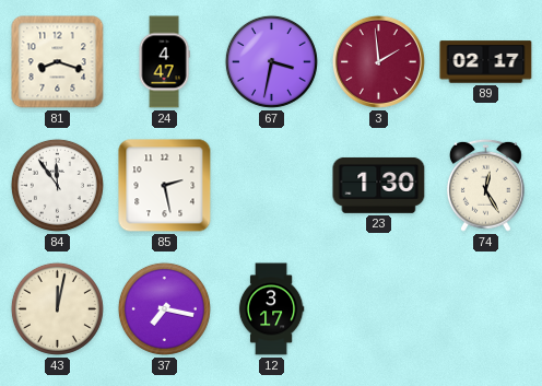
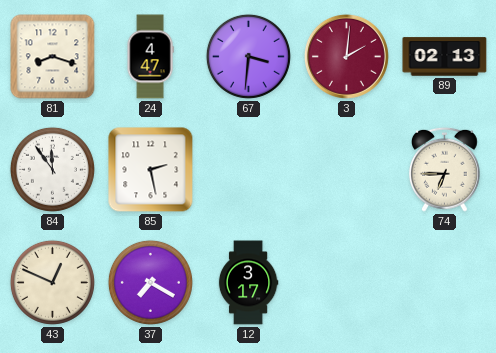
67: 3:32 -> 3:31 (248, 56)
3: 1:59 -> 2:01 (346, 56)
89: 02:17 -> 02:13 (445, 57)
23: 1:30 -> none (379, 185)
74: 12:25 -> 6:45 (445, 169)
43: 12:02 -> 12:49 (52, 282)
37: 7:17 -> 7:20 (150, 282)
